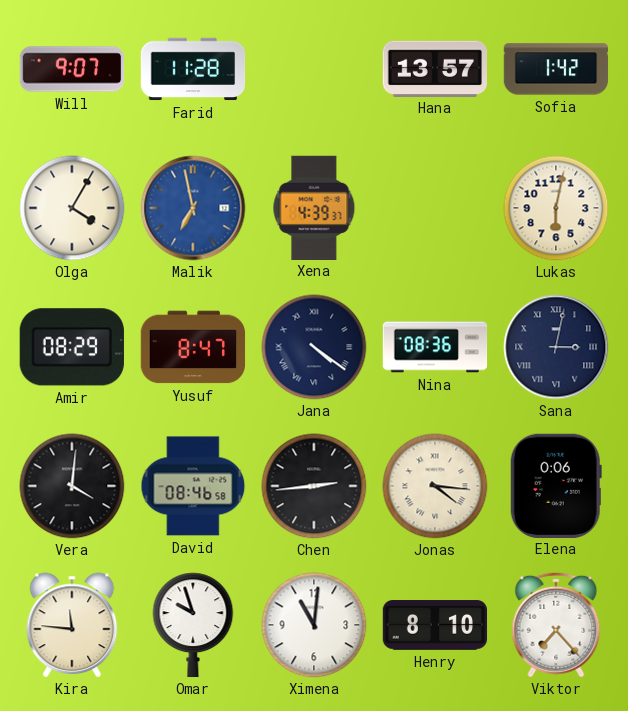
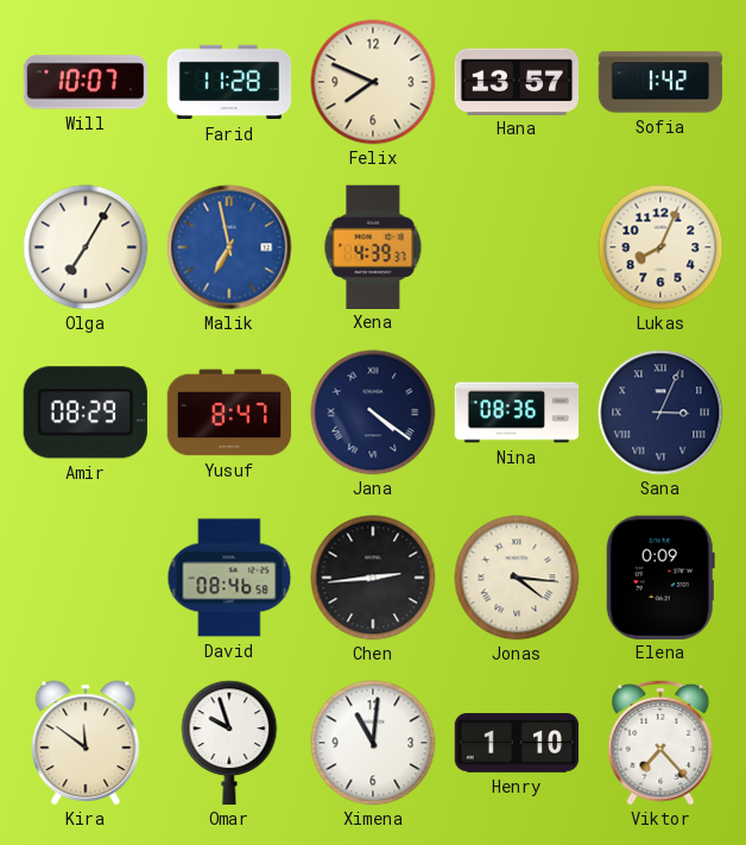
Will: 9:07 -> 10:07 (86, 82)
Felix: none -> 7:49 (373, 82)
Olga: 4:05 -> 7:05 (86, 247)
Lukas: 6:02 -> 8:04 (660, 247)
Sana: 3:02 -> 3:04 (660, 412)
Vera: 4:01 -> none (72, 486)
Elena: 0:06 -> 0:09 (660, 576)
Kira: 11:46 -> 11:51 (86, 743)
Henry: 8:10 -> 1:10 (517, 743)
